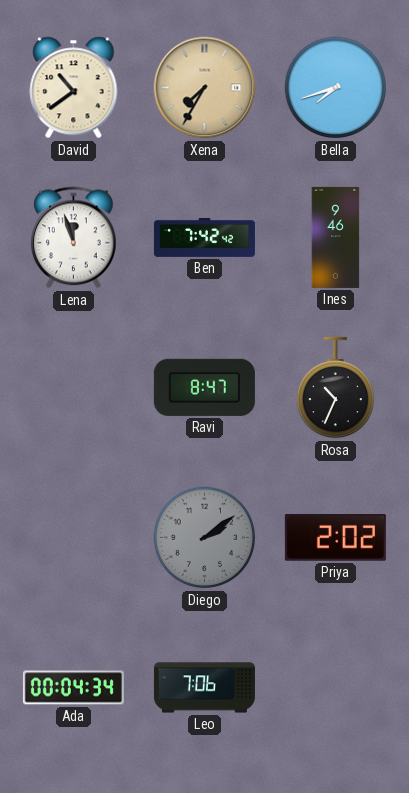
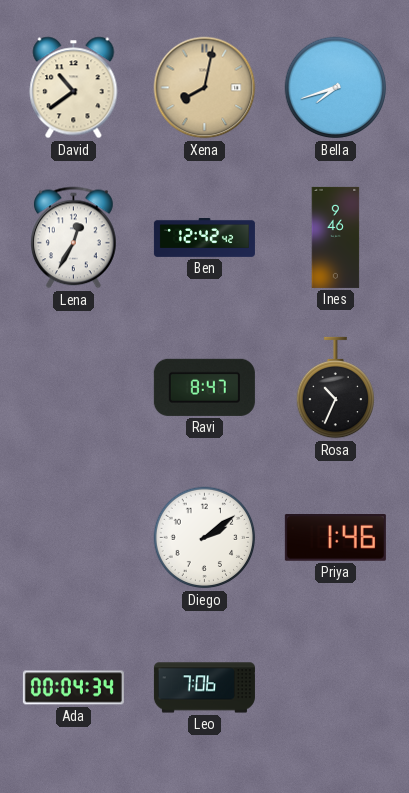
Xena: 7:35 -> 8:02 (205, 88)
Lena: 11:57 -> 12:35 (74, 238)
Ben: 7:42 -> 12:42 (204, 238)
Diego dial: grey -> white (205, 538)
Priya: 2:02 -> 1:46 (335, 538)
